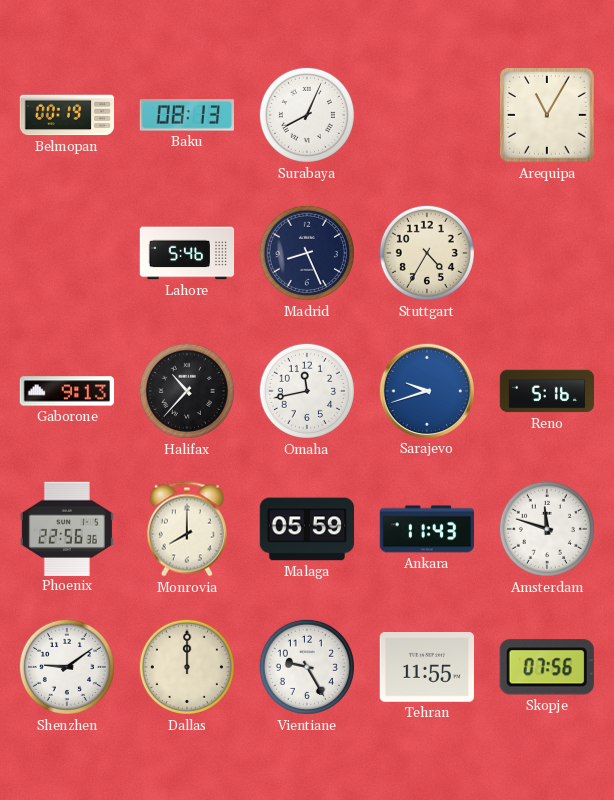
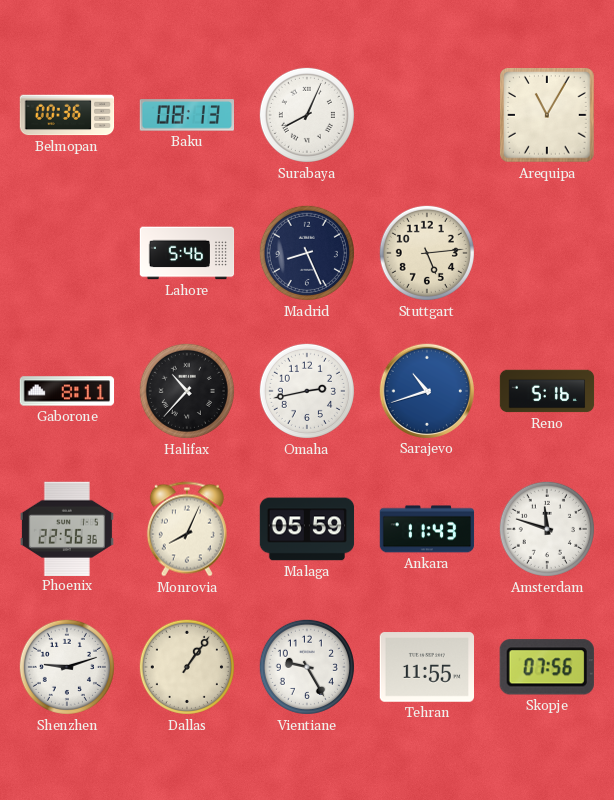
Belmopan: 00:19 -> 00:36 (67, 115)
Stuttgart: 4:35 -> 5:14 (427, 253)
Gaborone: 9:13 -> 8:11 (67, 391)
Omaha: 11:43 -> 2:43 (307, 391)
Sarajevo: 9:42 -> 10:42 (426, 390)
Monrovia: 8:00 -> 8:04 (187, 529)
Shenzhen: 9:09 -> 9:12 (67, 667)
Dallas: 12:00 -> 1:06 (187, 667)
